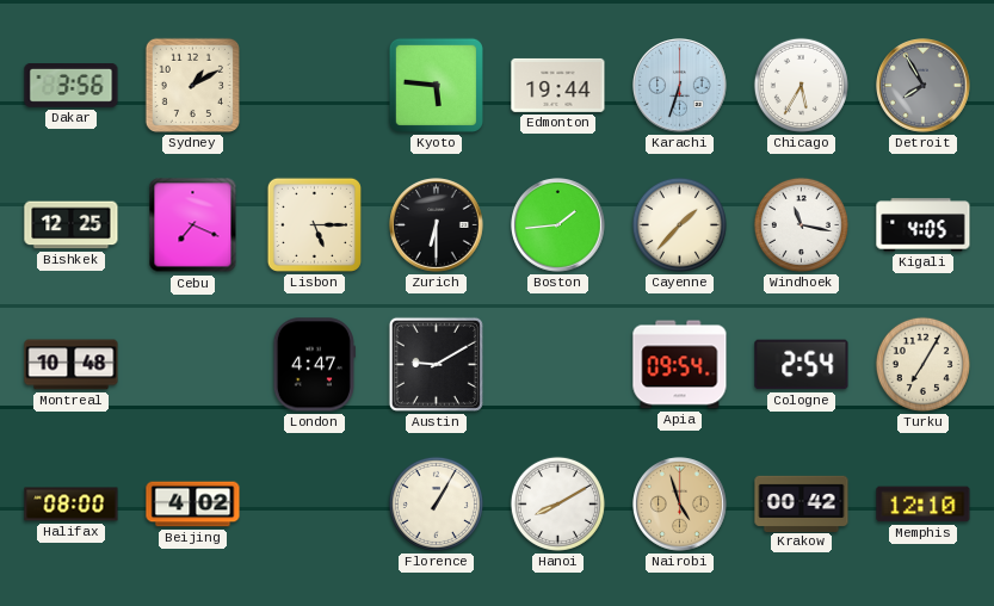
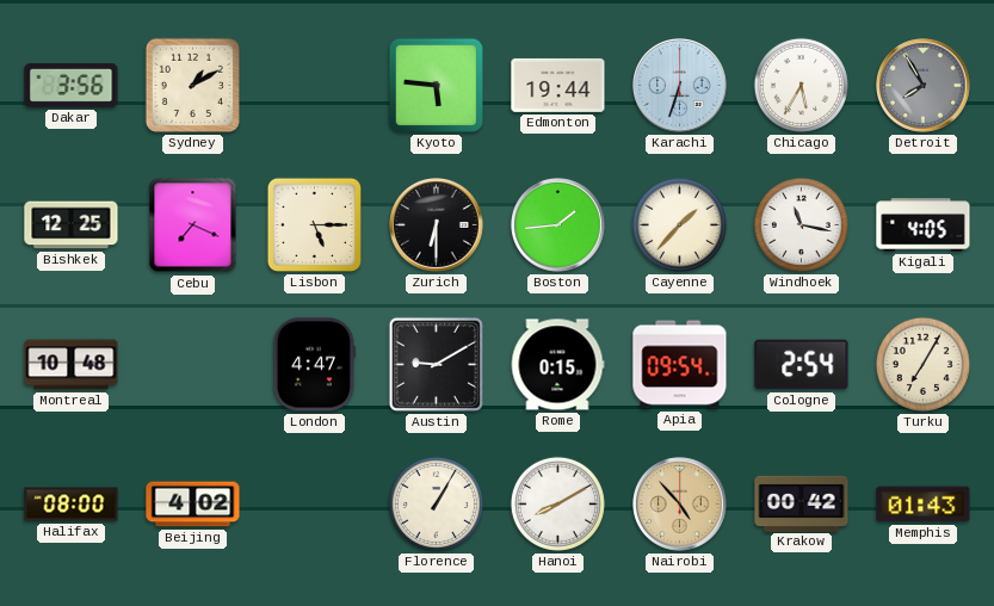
Rome: none -> 0:15 (557, 365)
Nairobi: 4:57 -> 4:53 (680, 505)
Memphis: 12:10 -> 01:43 (924, 505)
